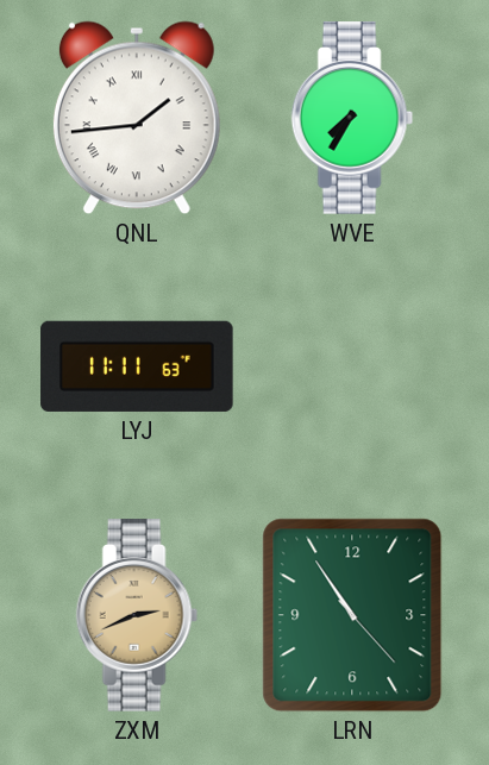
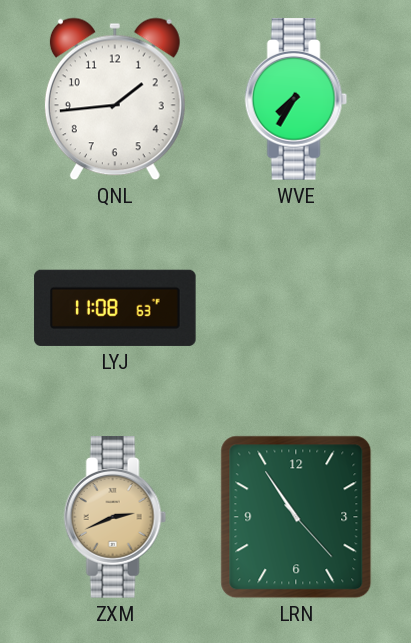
QNL numerals: Roman -> Arabic (115, 99)
LYJ: 11:11 -> 11:08 (115, 308)
